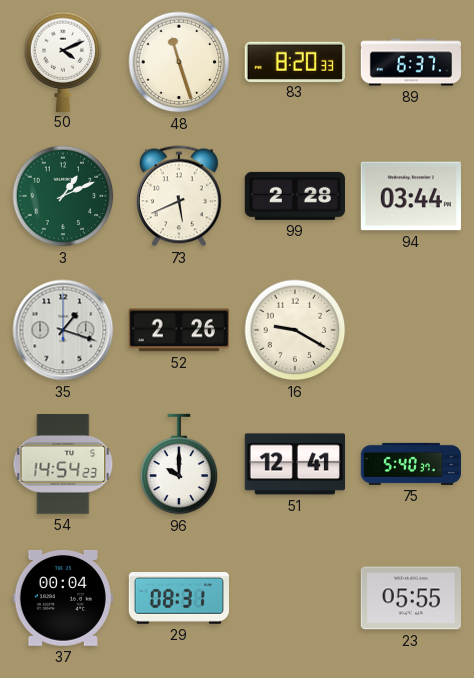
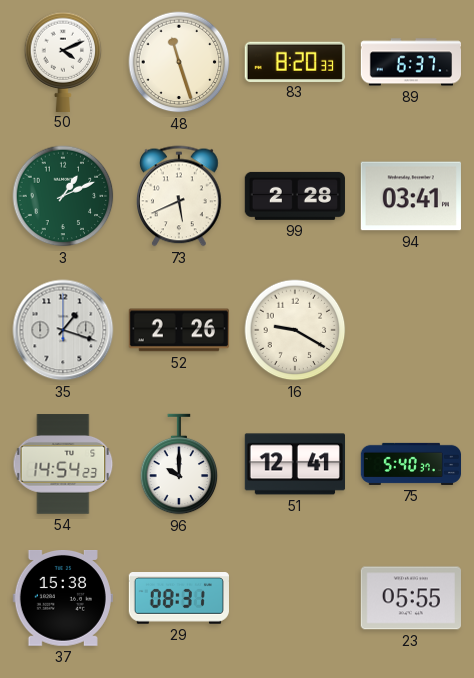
94: 03:44 -> 03:41 (411, 196)
37: 00:04 -> 15:38 (63, 599)
